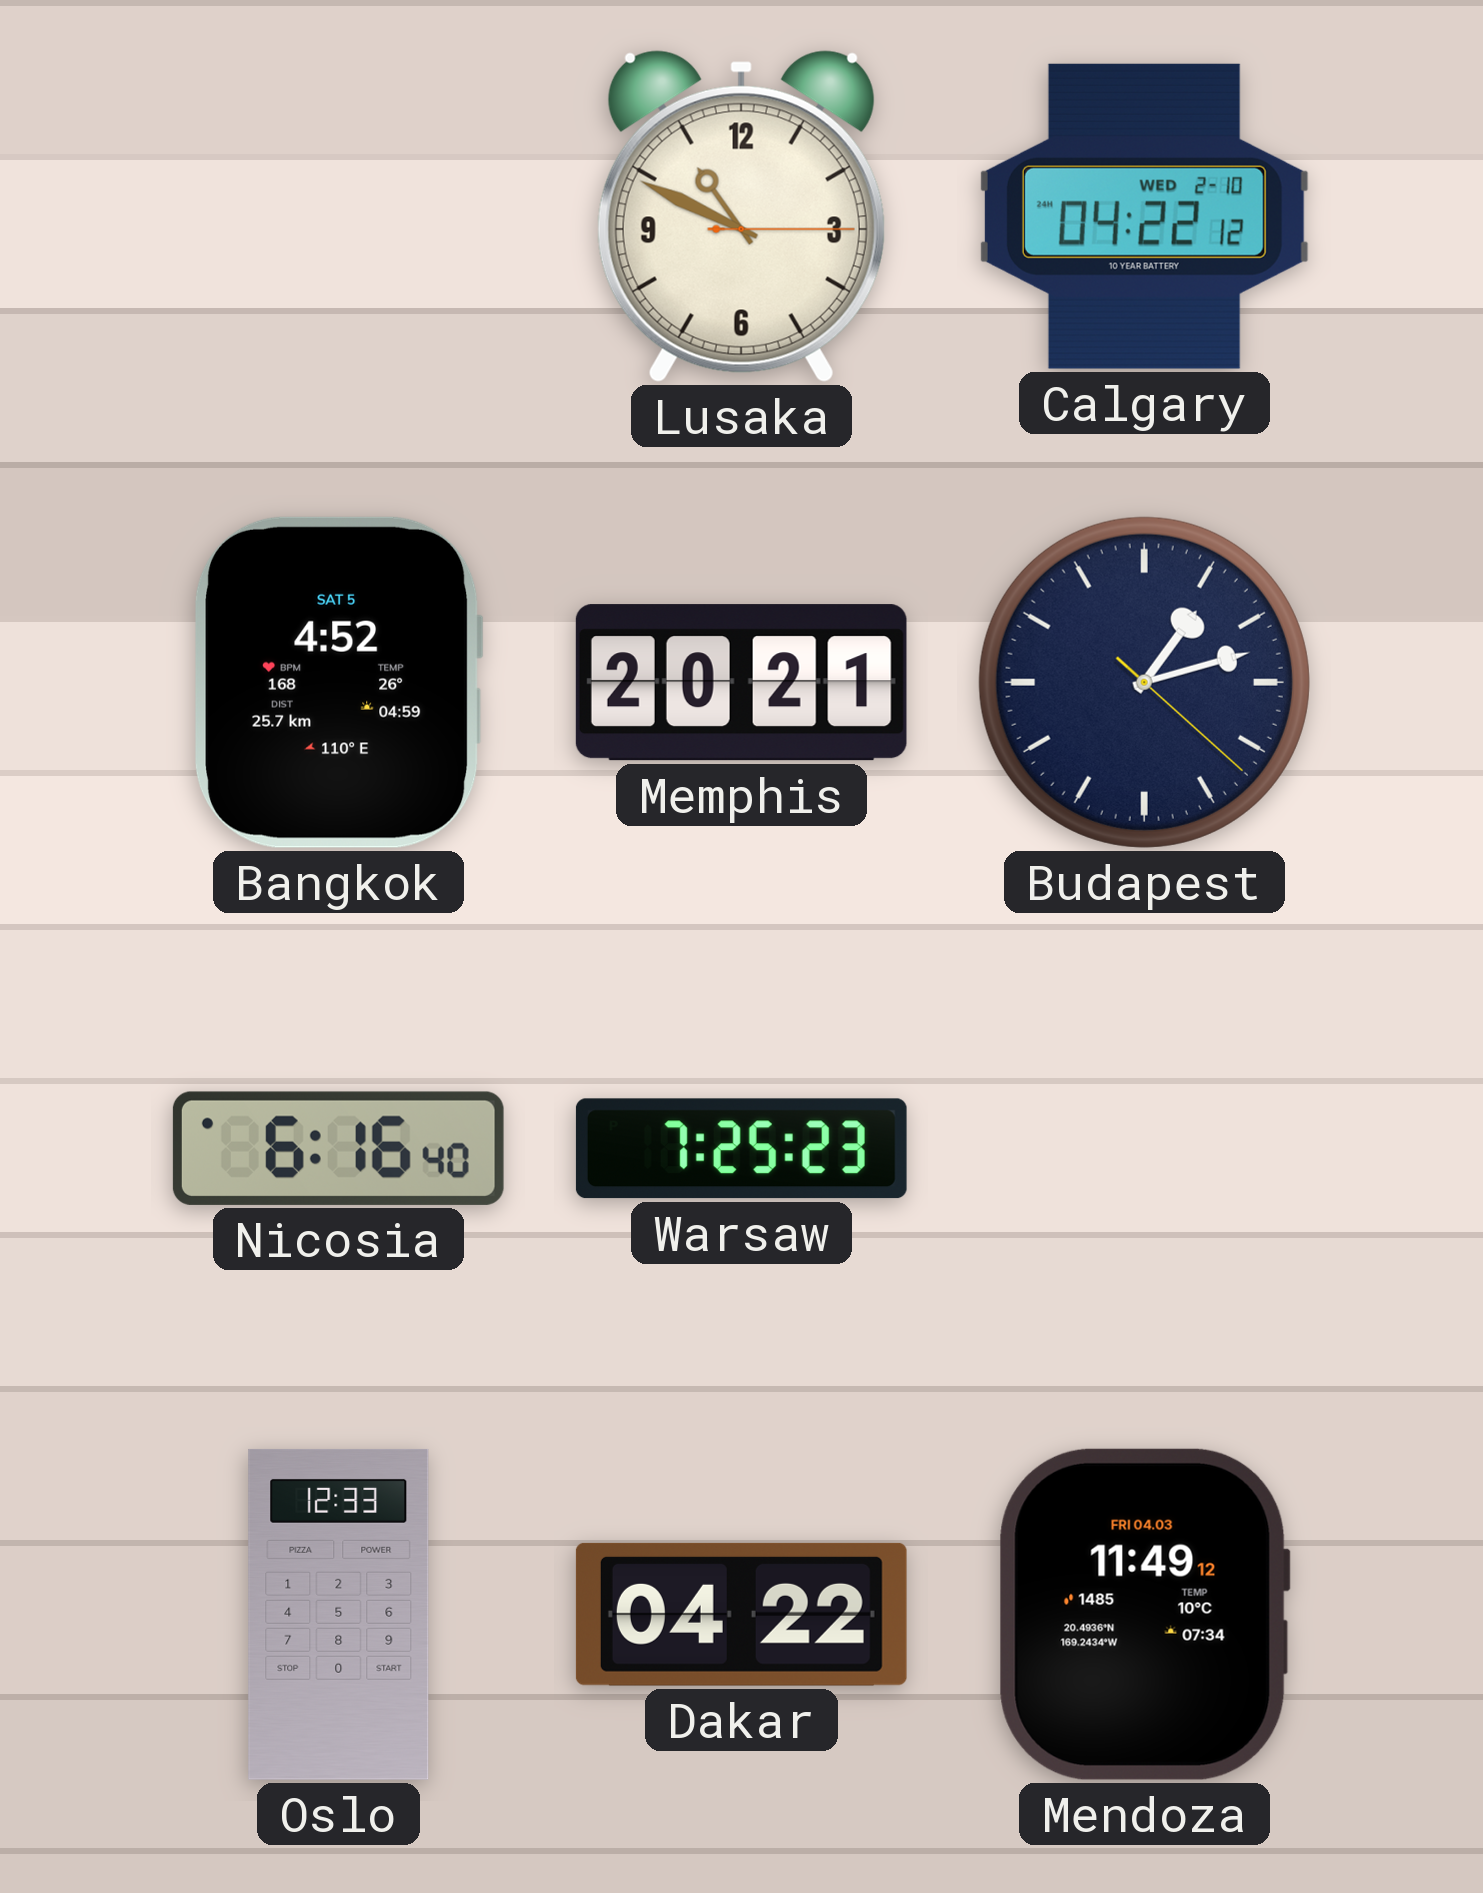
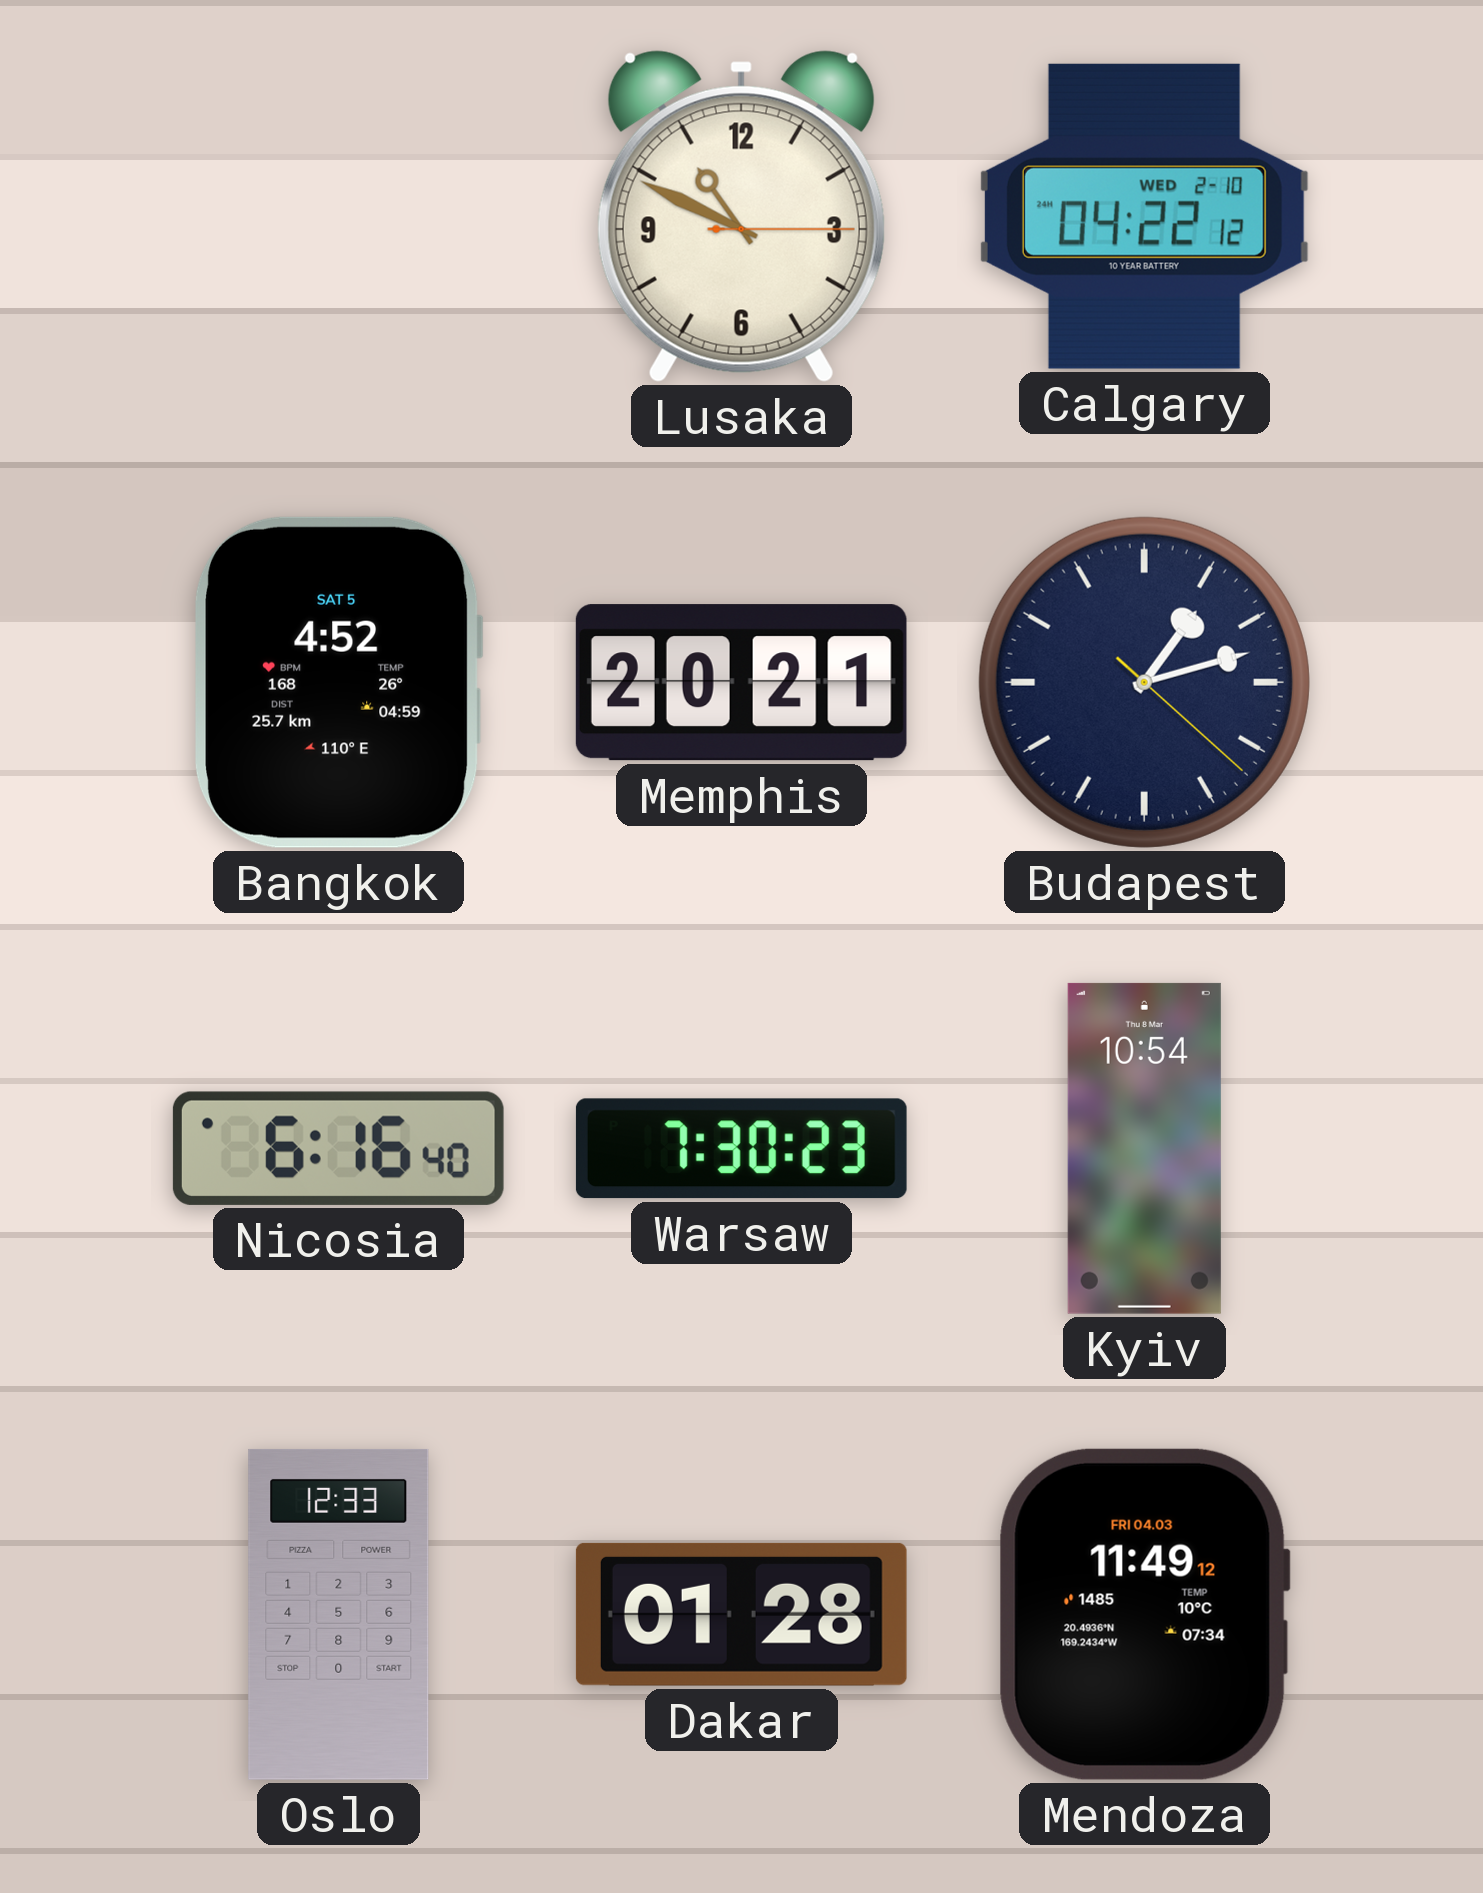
Warsaw: 7:25 -> 7:30 (741, 1149)
Kyiv: none -> 10:54 (1144, 1148)
Dakar: 04:22 -> 01:28 (741, 1614)
